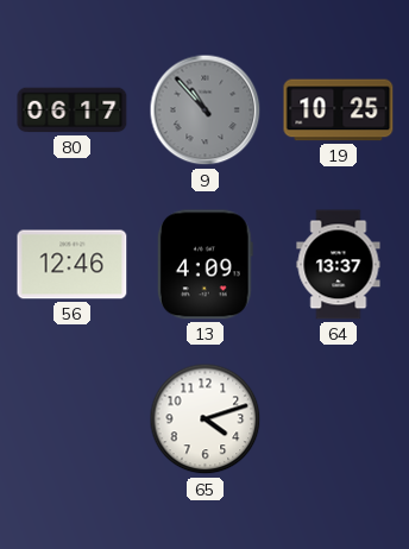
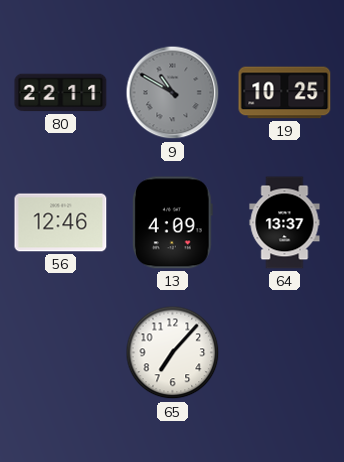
80: 06:17 -> 22:11 (61, 93)
9: 10:53 -> 10:50 (173, 93)
65: 4:12 -> 7:07 (173, 353)
